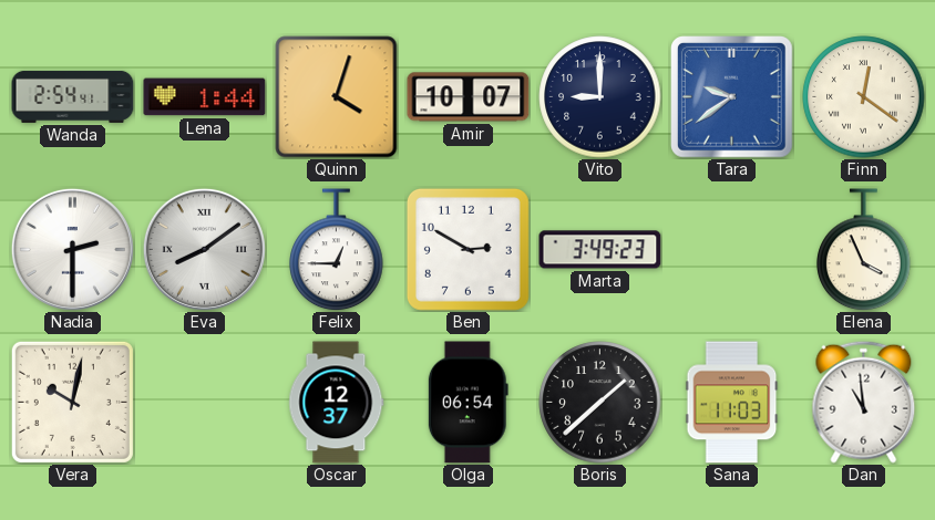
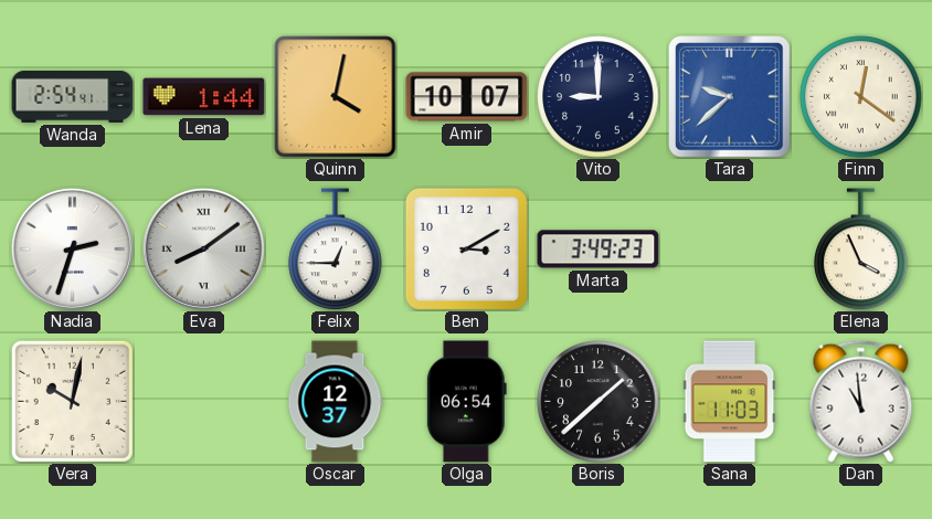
Quinn: 4:03 -> 4:02 (336, 97)
Tara: 9:39 -> 9:38 (730, 97)
Nadia: 2:30 -> 2:33 (72, 248)
Ben: 2:50 -> 3:10 (466, 248)
